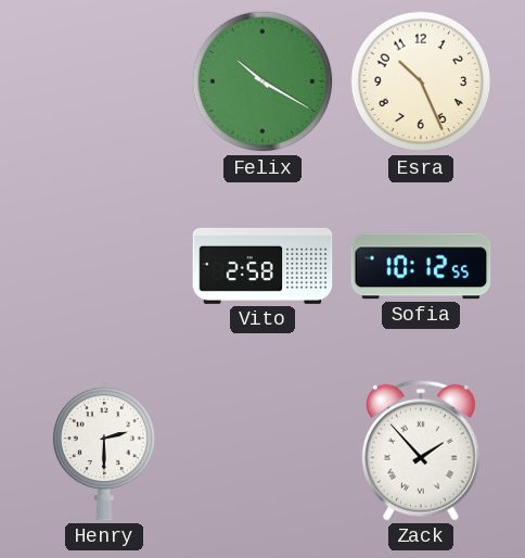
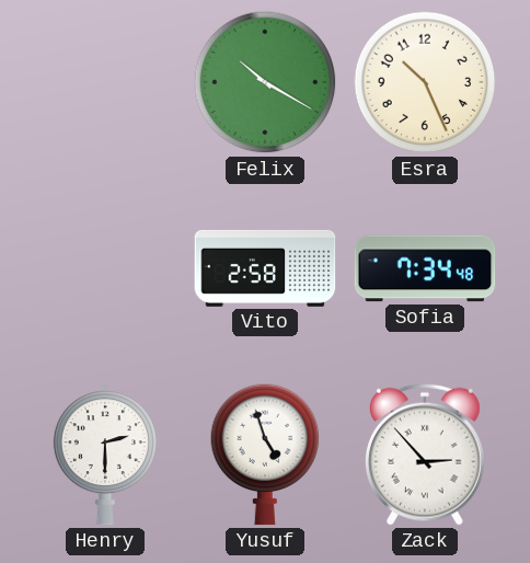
Sofia: 10:12 -> 7:34 (425, 268)
Yusuf: none -> 4:57 (265, 455)
Zack: 1:53 -> 2:53 (425, 455)
